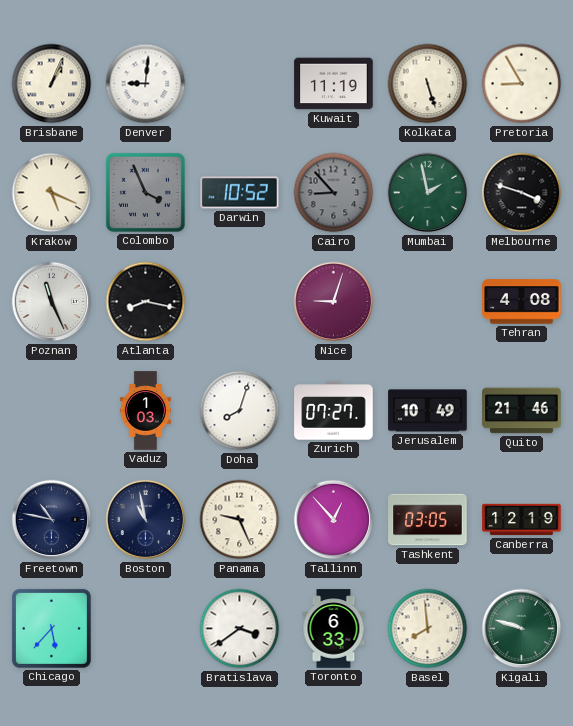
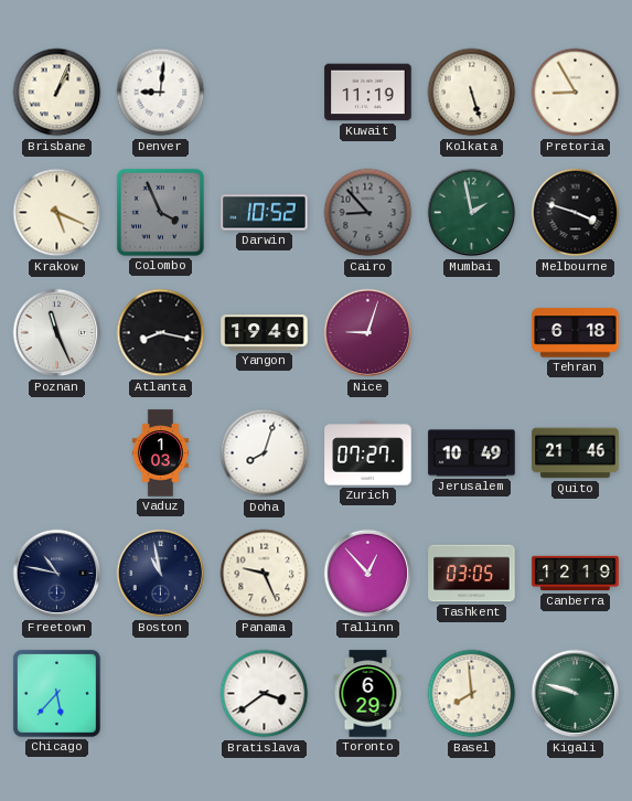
Yangon: none -> 19:40 (265, 333)
Tehran: 4:08 -> 6:18 (576, 333)
Toronto: 6:33 -> 6:29 (368, 694)
